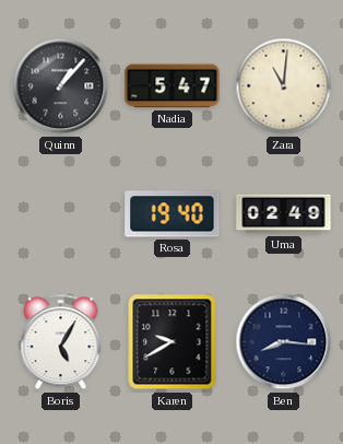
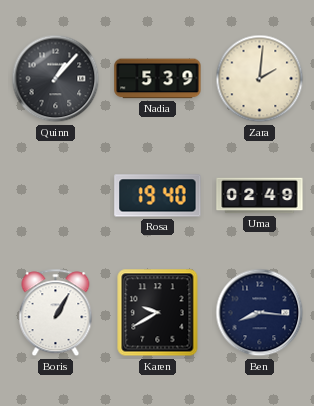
Nadia: 5:47 -> 5:39 (158, 79)
Zara: 11:01 -> 2:01 (260, 79)
Boris: 5:05 -> 1:05 (56, 313)
